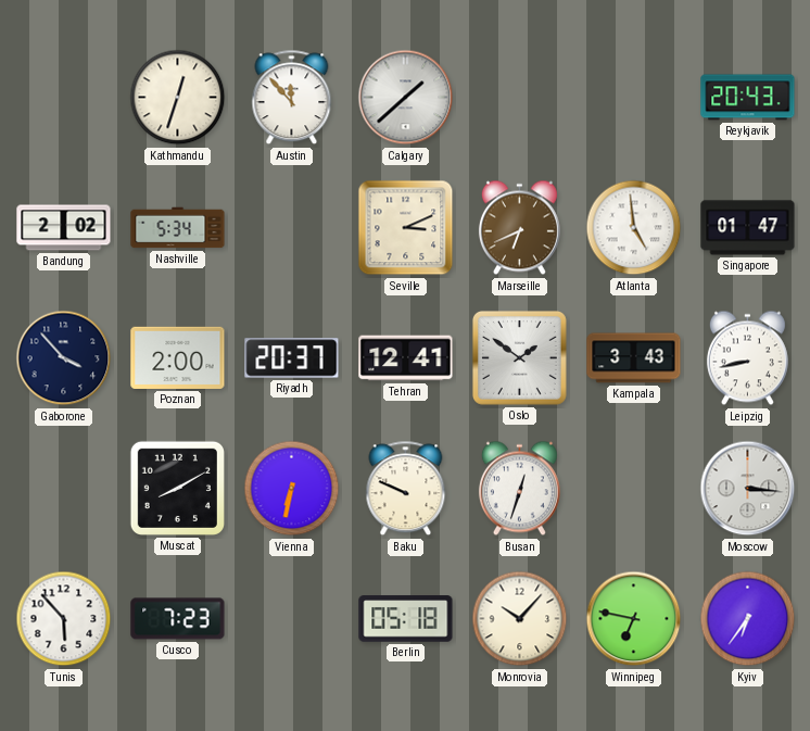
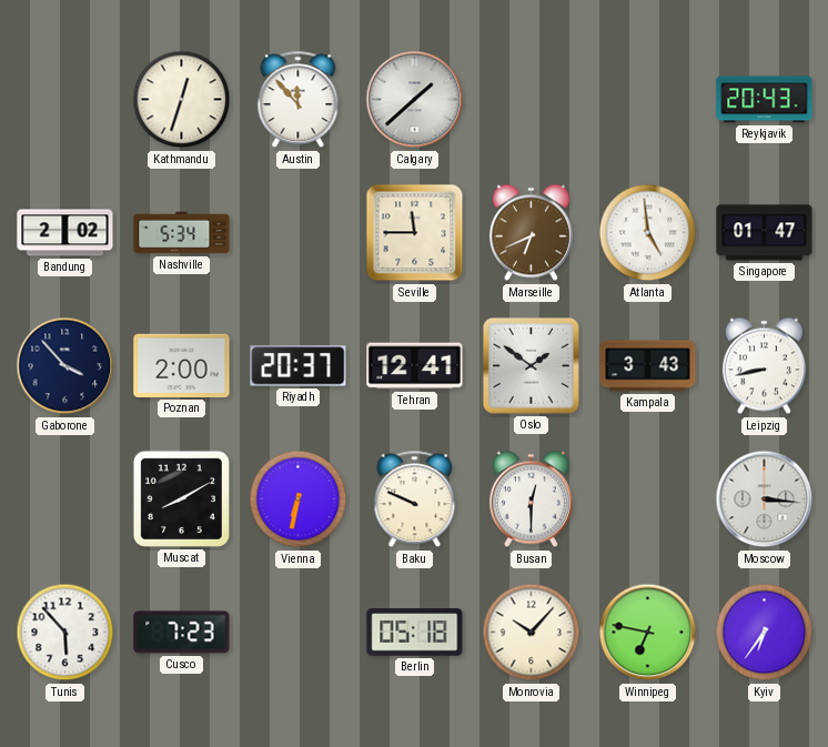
Seville: 3:11 -> 11:45 (415, 233)
Busan: 12:33 -> 12:30 (531, 499)
